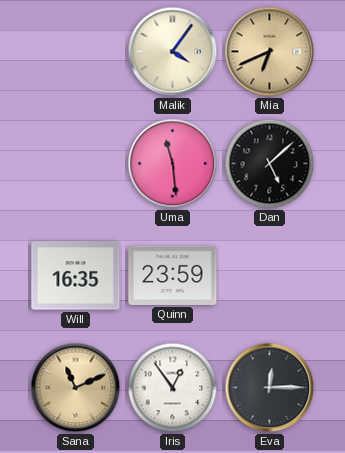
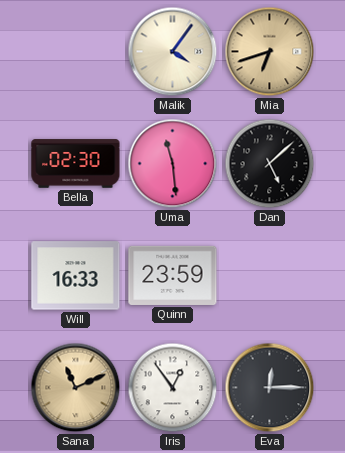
Mia: 6:41 -> 6:42 (270, 52)
Bella: none -> 02:30 (76, 164)
Will: 16:35 -> 16:33 (76, 276)
